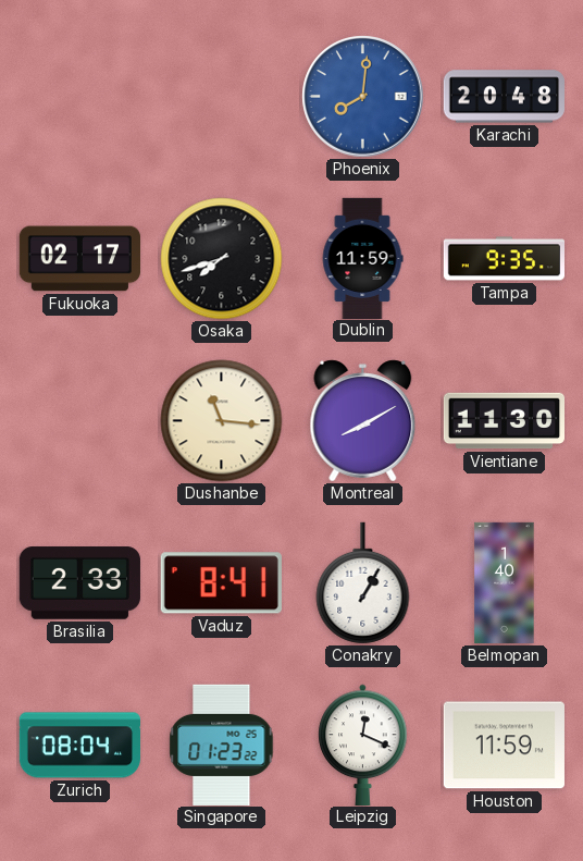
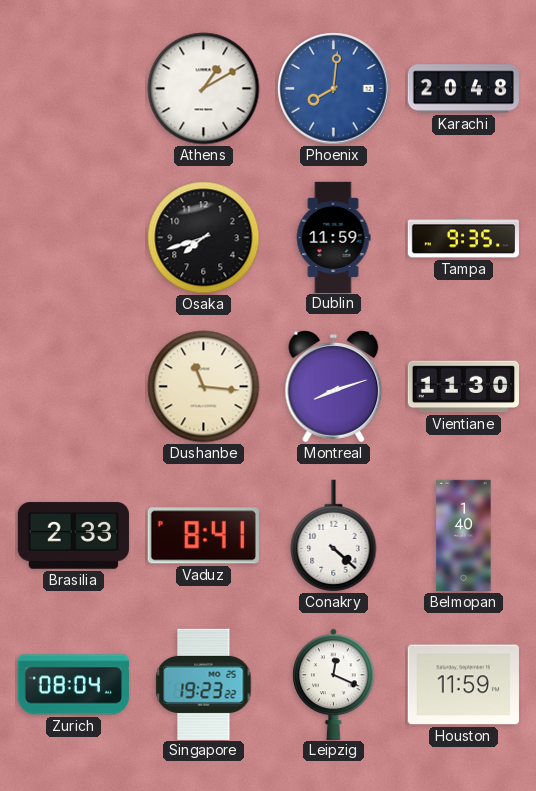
Athens: none -> 1:10 (204, 89)
Fukuoka: 02:17 -> none (79, 259)
Montreal: 8:10 -> 8:12 (334, 387)
Conakry: 1:05 -> 4:22 (334, 536)
Singapore: 01:23 -> 19:23 (204, 684)
